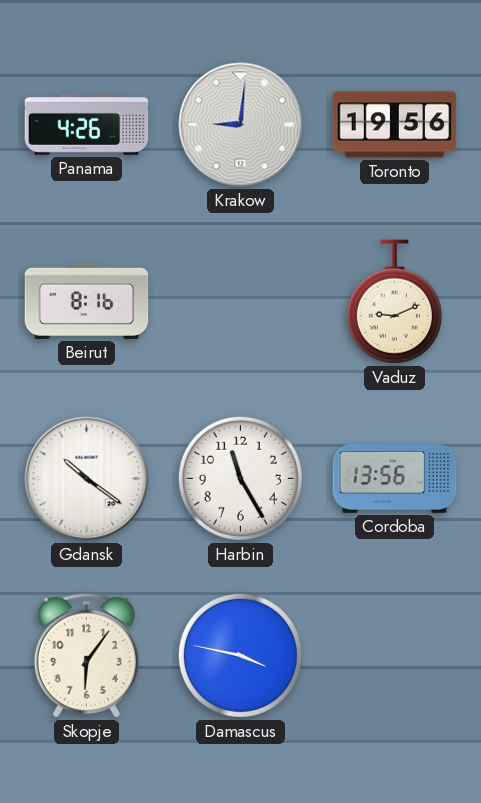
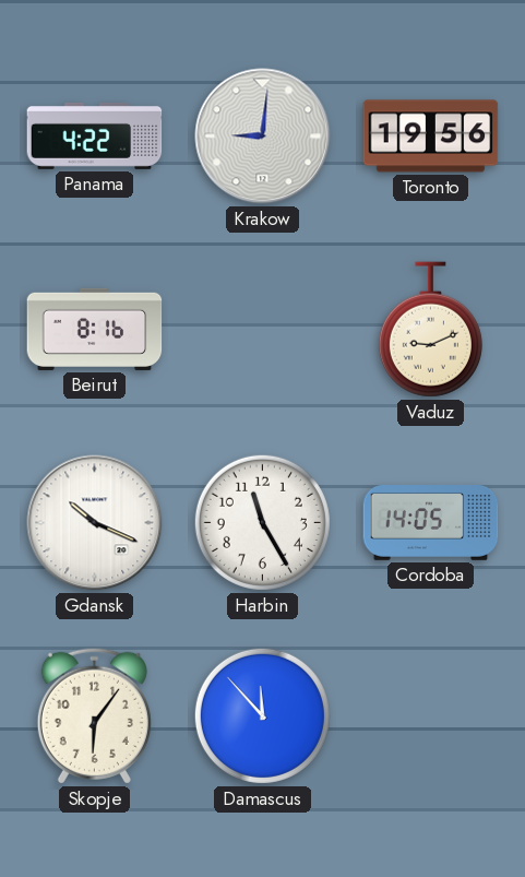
Panama: 4:26 -> 4:22 (95, 135)
Gdansk: 10:21 -> 10:19 (95, 523)
Cordoba: 13:56 -> 14:05 (431, 523)
Damascus: 3:47 -> 11:53 (262, 715)
